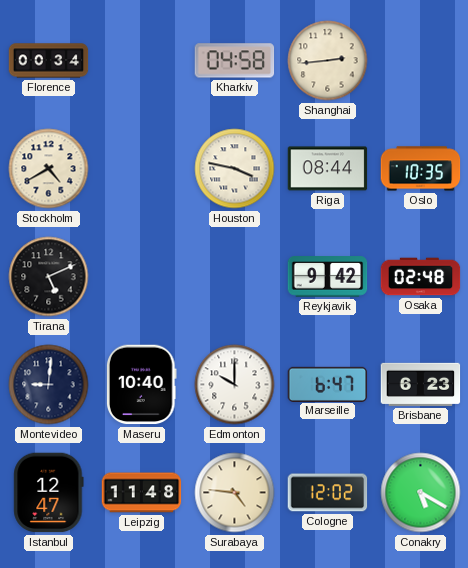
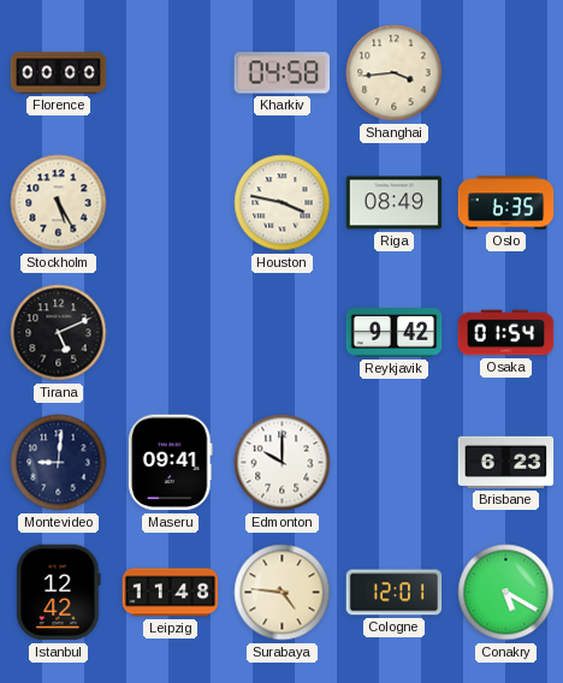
Florence: 00:34 -> 00:00 (59, 73)
Shanghai: 2:44 -> 3:44 (395, 73)
Stockholm: 4:40 -> 5:25 (59, 203)
Riga: 08:44 -> 08:49 (395, 203)
Oslo: 10:35 -> 6:35 (506, 203)
Osaka: 02:48 -> 01:54 (506, 333)
Maseru: 10:40 -> 09:41 (170, 463)
Marseille: 6:47 -> none (328, 384)
Istanbul: 12:47 -> 12:42 (59, 593)
Cologne: 12:02 -> 12:01 (395, 593)
